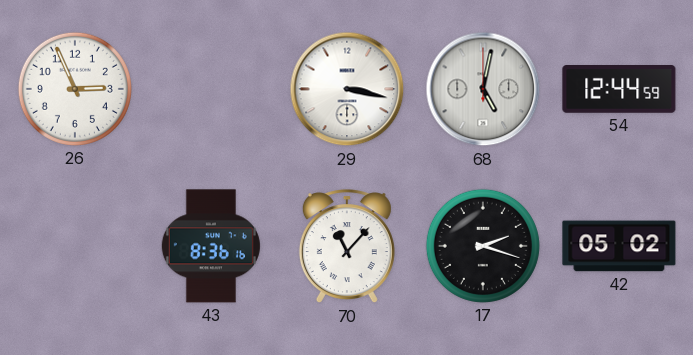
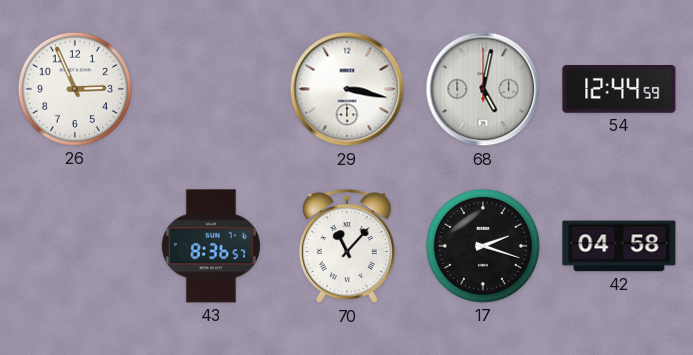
43: 8:36:16 -> 8:36:57 (211, 246)
42: 05:02 -> 04:58 (619, 246)
